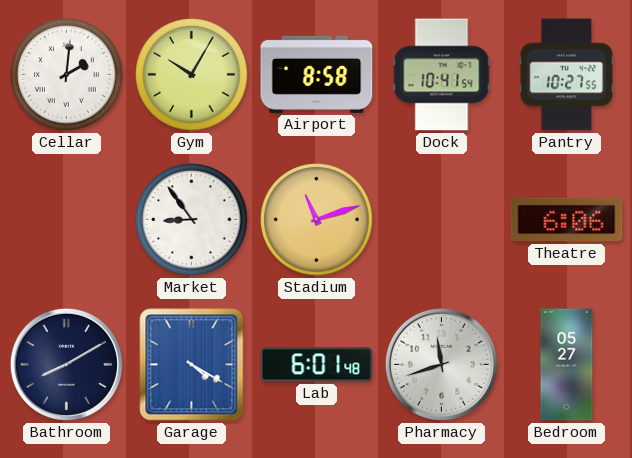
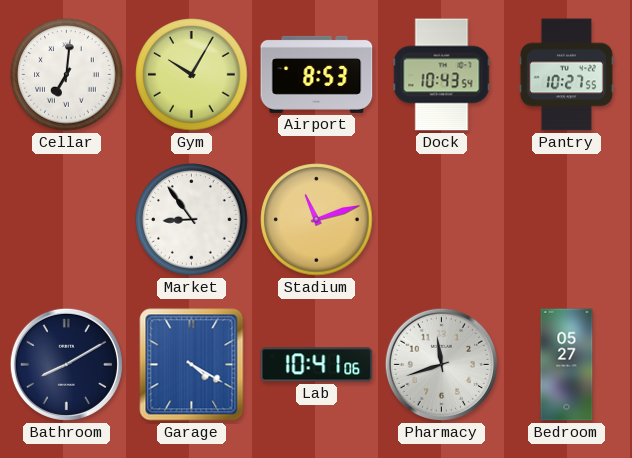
Cellar: 2:01 -> 7:01 (67, 75)
Airport: 8:58 -> 8:53 (317, 74)
Dock: 10:41 -> 10:43 (442, 75)
Theatre: 6:06 -> none (567, 220)
Lab: 6:01 -> 10:41 (317, 365)
